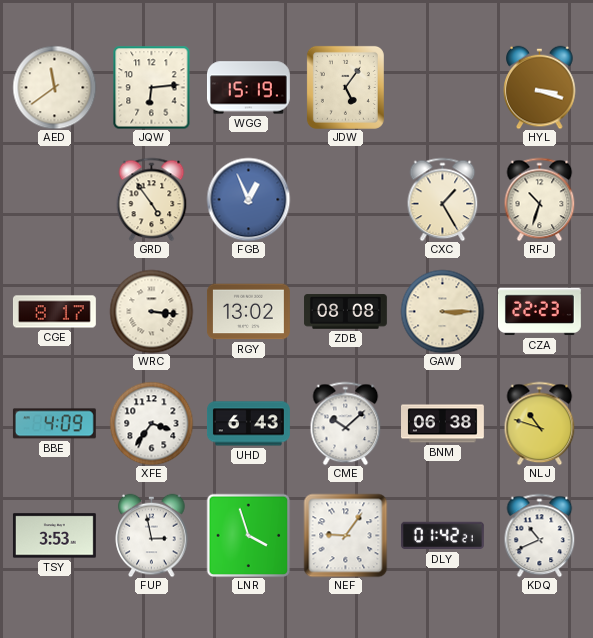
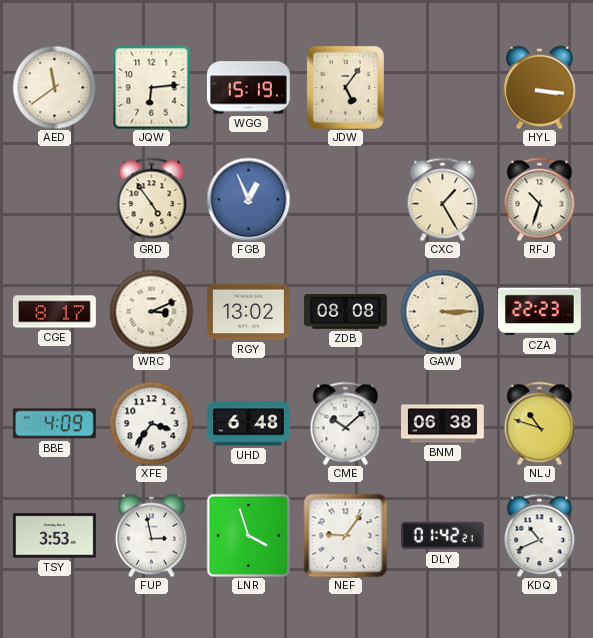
HYL: 3:18 -> 3:16 (540, 87)
WRC: 3:16 -> 3:11 (151, 311)
UHD: 6:43 -> 6:48 (248, 424)
